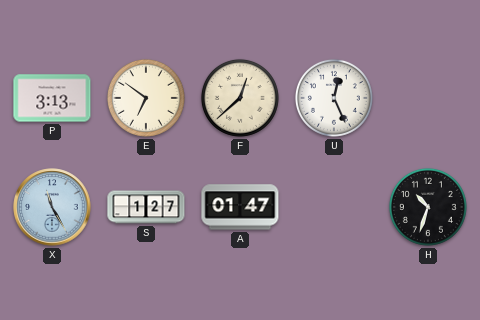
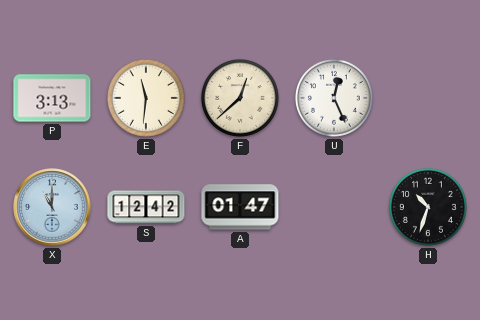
E: 6:51 -> 11:31 (146, 98)
X: 11:25 -> 11:00 (52, 207)
S: 1:27 -> 12:42 (146, 207)
